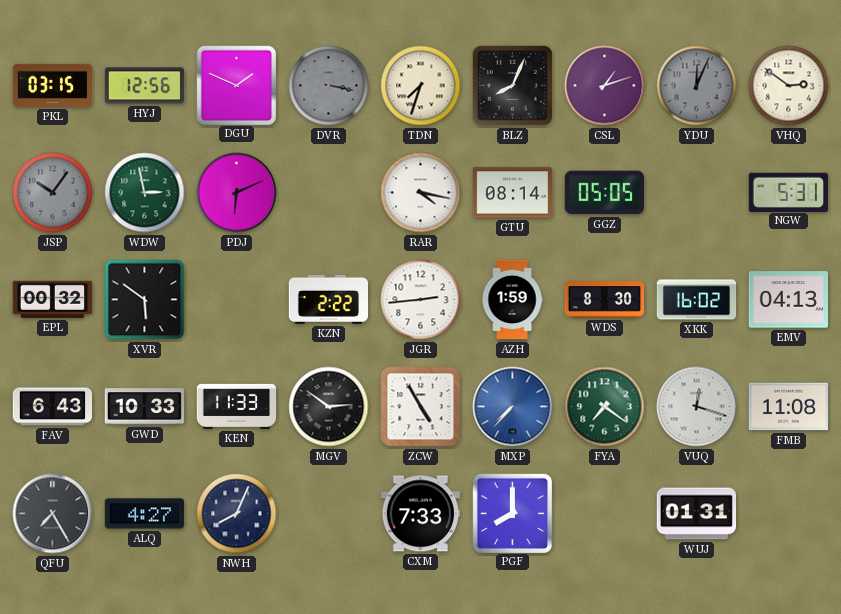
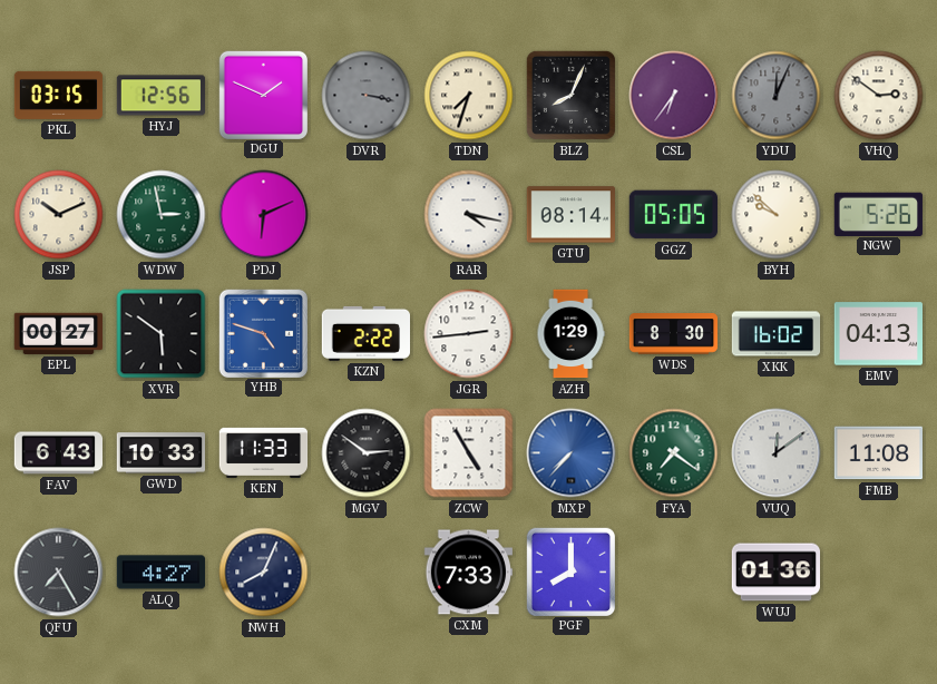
CSL: 1:12 -> 6:36 (674, 96)
JSP: 10:06 -> 10:11 (59, 215)
JSP dial: grey -> cream (59, 215)
BYH: none -> 9:52 (777, 215)
NGW: 5:31 -> 5:26 (878, 214)
EPL: 00:32 -> 00:27 (58, 333)
YHB: none -> 4:48 (263, 333)
AZH: 1:59 -> 1:29 (570, 334)
VUQ: 12:18 -> 12:09 (777, 453)
WUJ: 01:31 -> 01:36 (775, 573)
